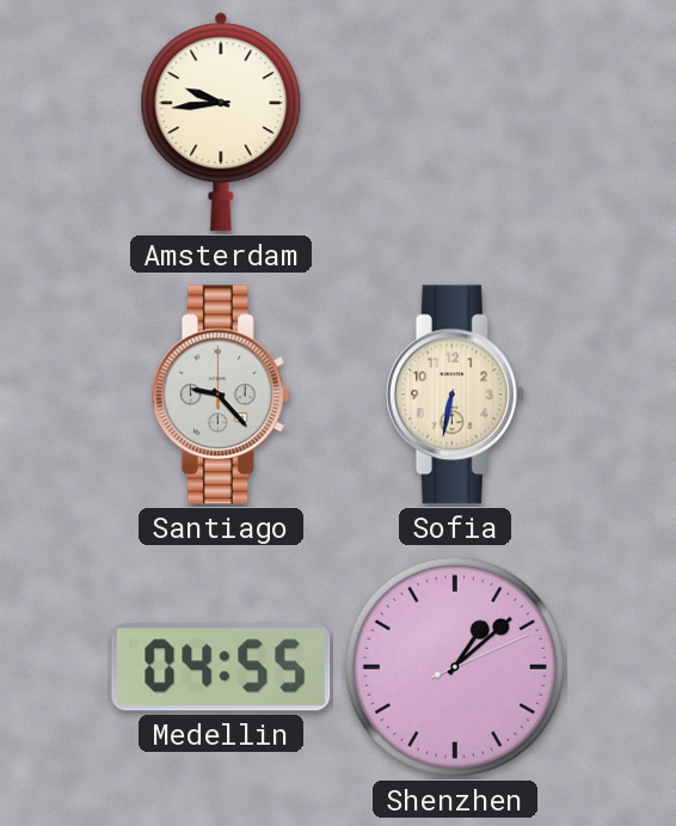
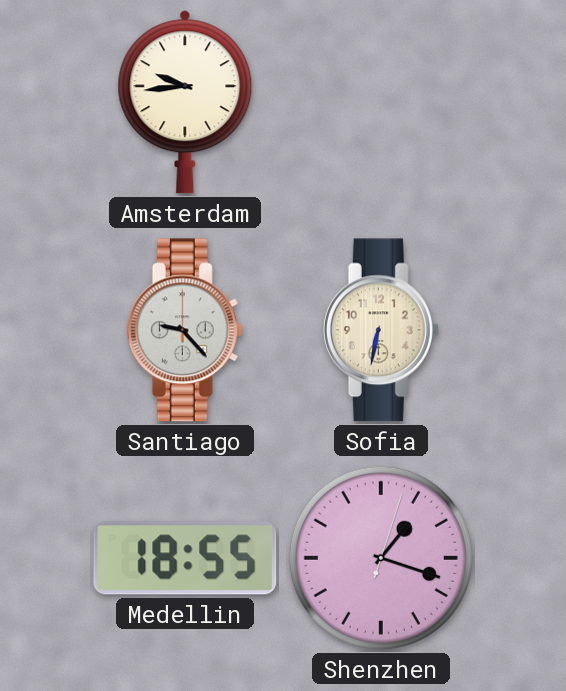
Medellin: 04:55 -> 18:55 (185, 558)
Shenzhen: 1:08 -> 1:18 (381, 558)
